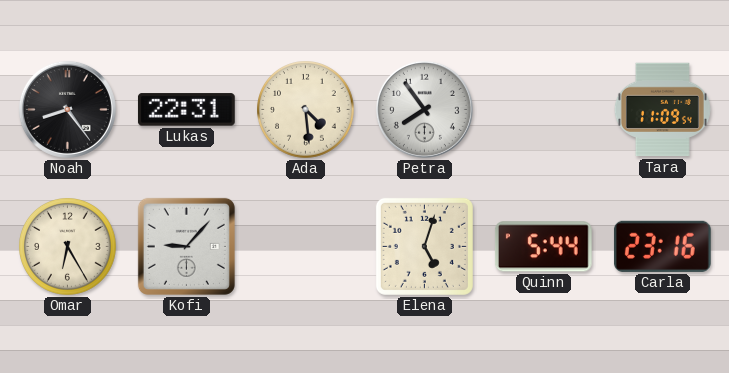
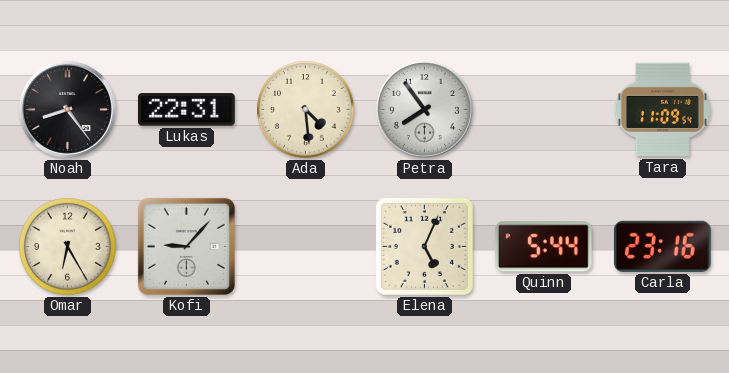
Elena: 5:03 -> 5:04 (424, 246)
